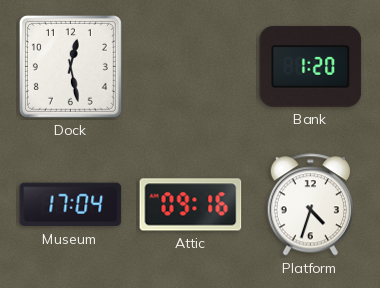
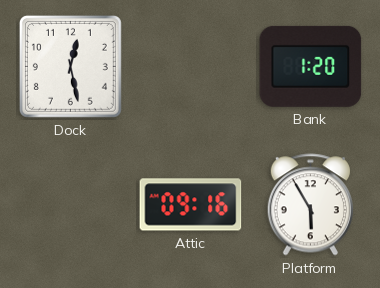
Museum: 17:04 -> none (71, 205)
Platform: 4:33 -> 5:55 (310, 205)
